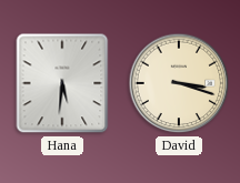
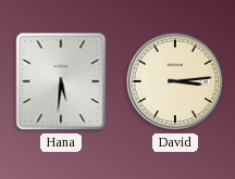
David: 3:18 -> 3:14 (175, 81)
